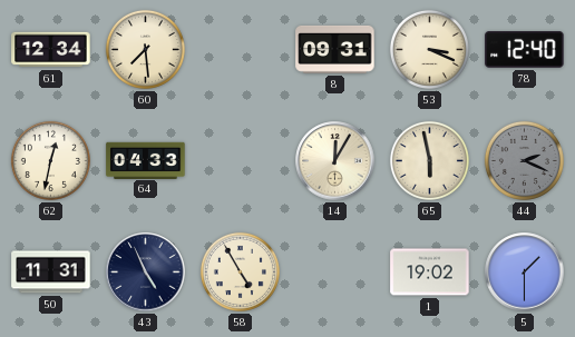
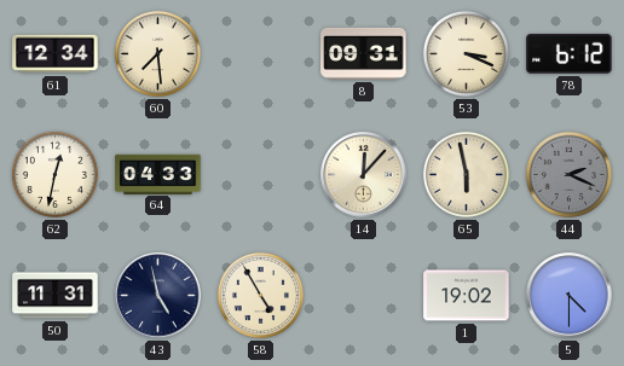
78: 12:40 -> 6:12 (570, 54)
14: 12:05 -> 12:07 (364, 175)
43: 4:56 -> 4:58 (158, 296)
5: 1:30 -> 4:30 (570, 296)
